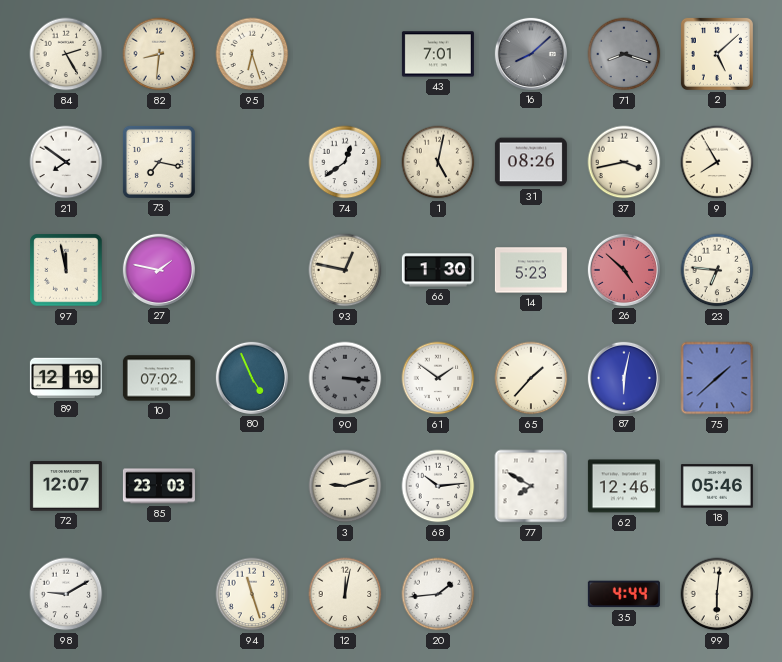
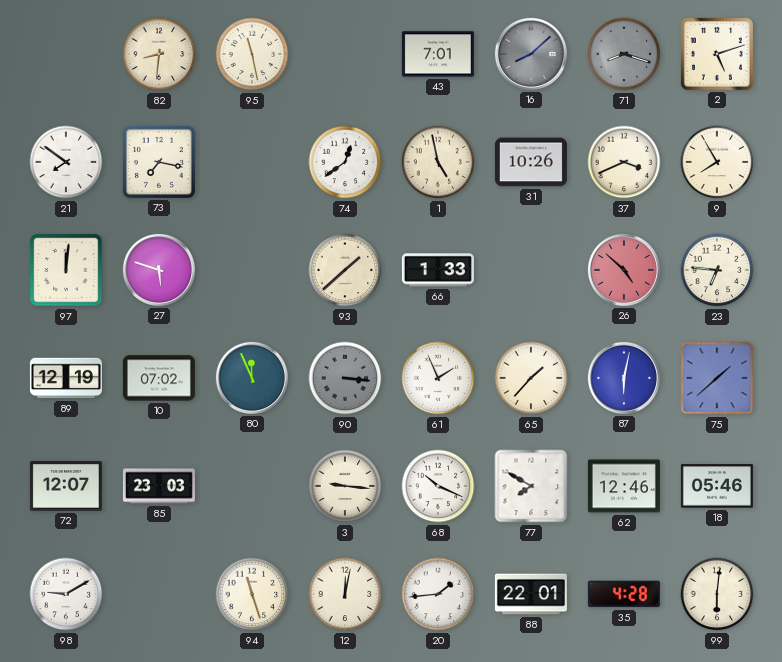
84: 2:25 -> none (66, 54)
95: 6:27 -> 11:28 (252, 54)
2: 5:08 -> 5:12 (717, 54)
1: 5:02 -> 4:58 (438, 162)
31: 08:26 -> 10:26 (531, 162)
37: 3:43 -> 3:41 (624, 162)
97: 11:58 -> 12:01 (66, 270)
27: 1:47 -> 5:48 (159, 270)
93: 12:47 -> 1:38 (345, 270)
66: 1:30 -> 1:33 (438, 270)
14: 5:23 -> none (531, 270)
80: 4:56 -> 11:56 (252, 378)
61: 1:51 -> 1:56 (438, 378)
3: 9:12 -> 9:16 (345, 486)
68: 10:14 -> 10:19 (438, 486)
88: none -> 22:01 (531, 594)
35: 4:44 -> 4:28 (624, 594)
